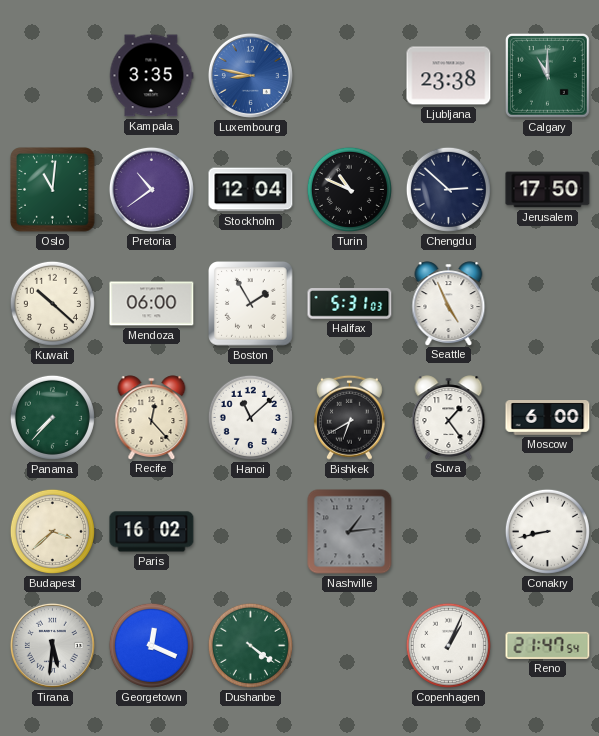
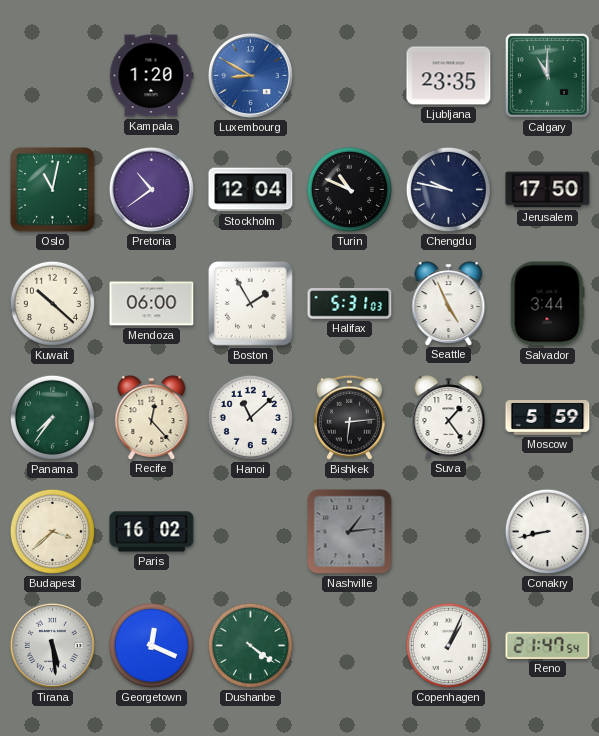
Kampala: 3:35 -> 1:20 (152, 76)
Luxembourg: 8:47 -> 8:50 (250, 75)
Ljubljana: 23:38 -> 23:35 (449, 76)
Oslo: 11:01 -> 11:02 (53, 190)
Chengdu: 2:52 -> 9:47 (448, 189)
Salvador: none -> 3:44 (548, 304)
Panama: 7:37 -> 7:36 (52, 417)
Bishkek: 6:40 -> 6:14 (349, 417)
Moscow: 6:00 -> 5:59 (548, 418)
Tirana: 5:31 -> 5:29 (52, 645)
